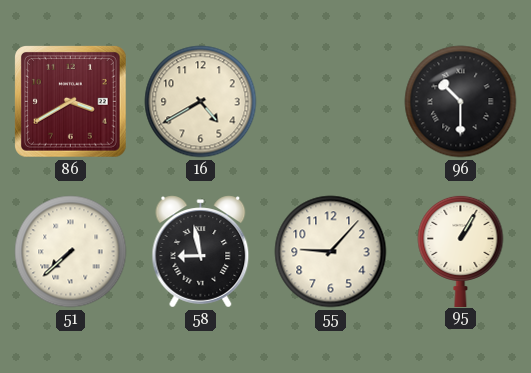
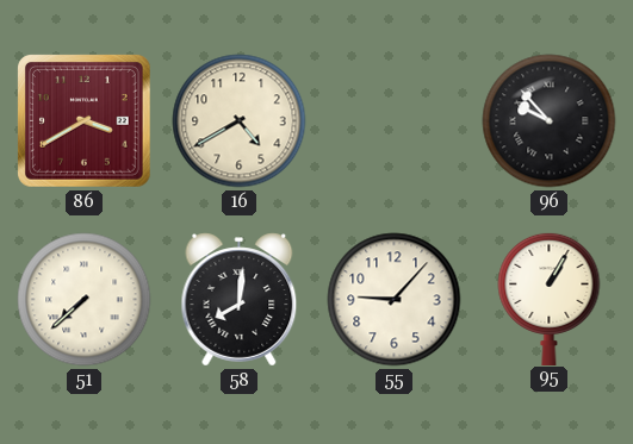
96: 10:30 -> 9:53 (550, 121)
58: 8:58 -> 8:01 (240, 300)
